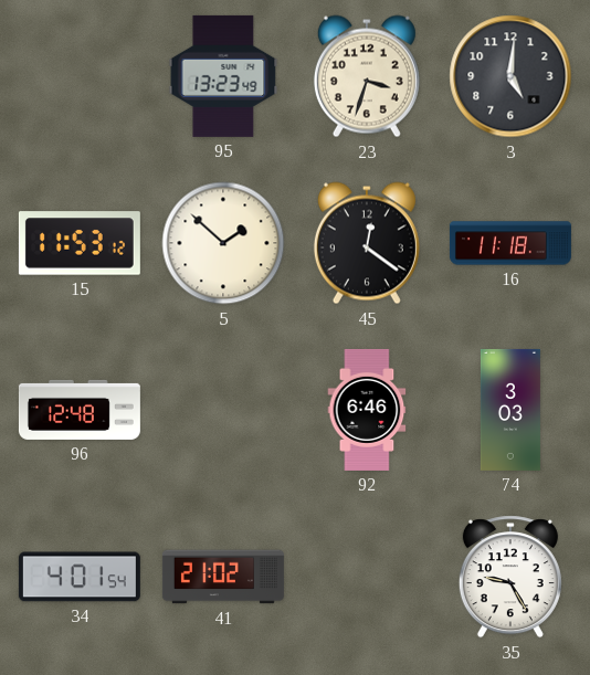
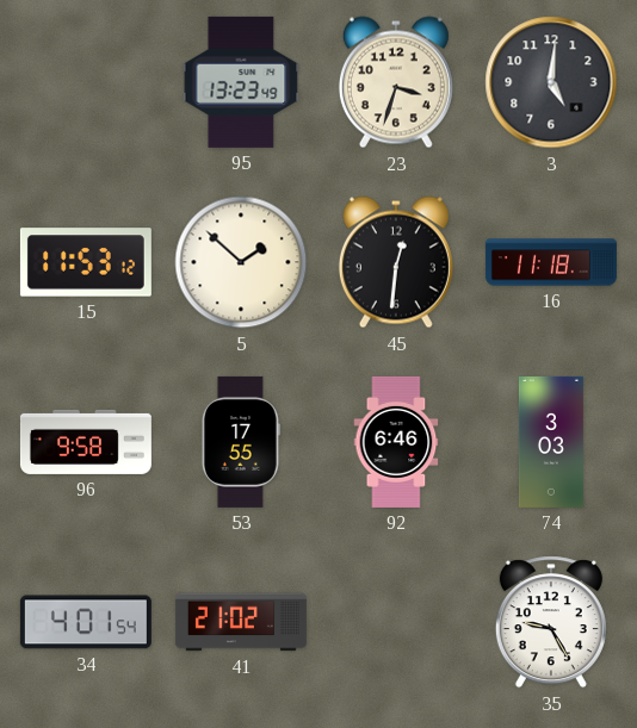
45: 12:21 -> 12:31 (396, 262)
96: 12:48 -> 9:58 (86, 442)
53: none -> 17:55 (241, 442)
